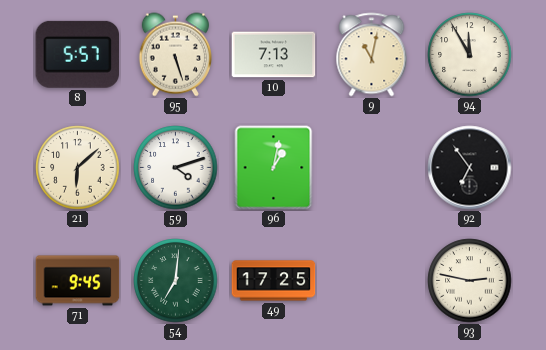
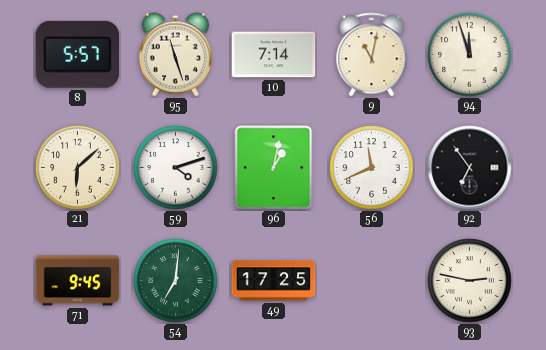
95: 5:27 -> 11:27 (175, 55)
10: 7:13 -> 7:14 (274, 55)
94: 11:55 -> 11:57 (470, 55)
56: none -> 11:41 (372, 168)
